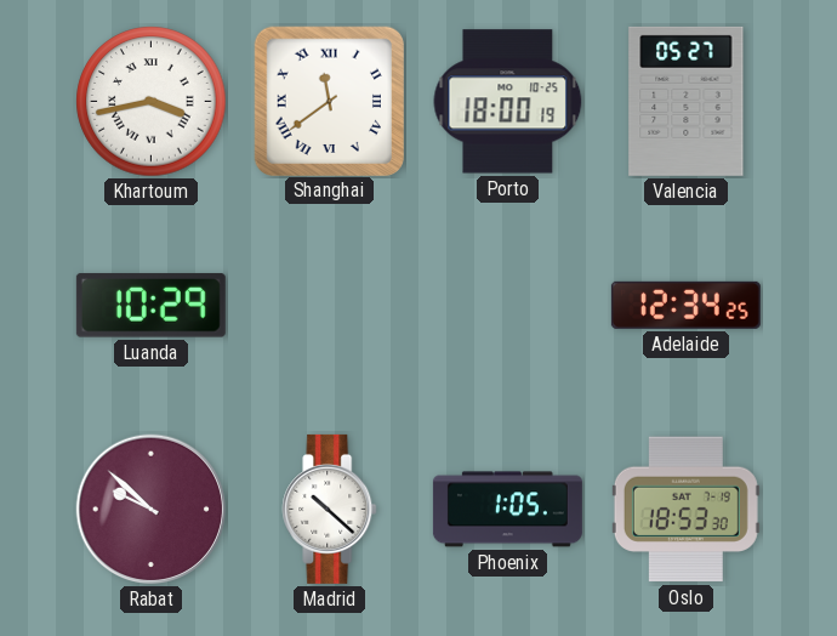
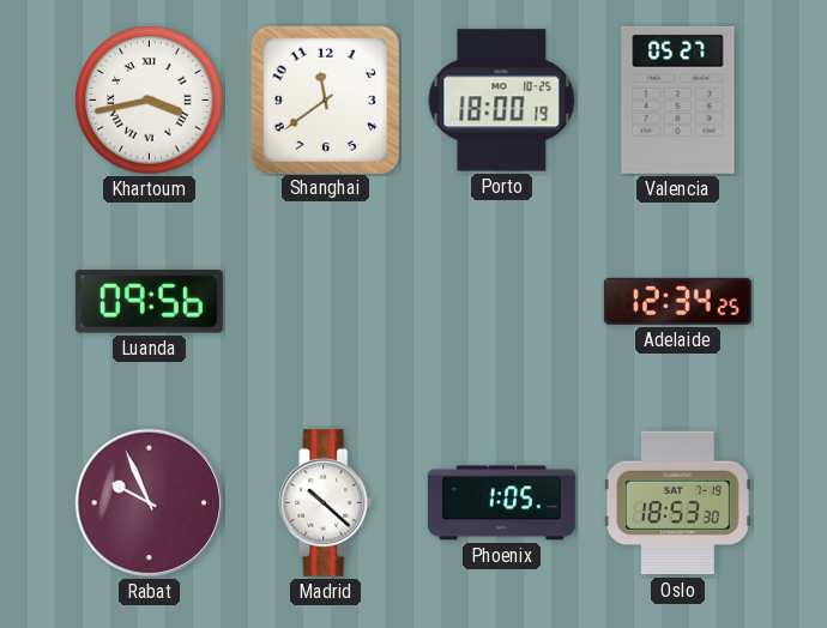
Shanghai numerals: Roman -> Arabic (325, 99)
Luanda: 10:29 -> 09:56 (149, 302)
Rabat: 9:52 -> 9:56 (150, 503)
